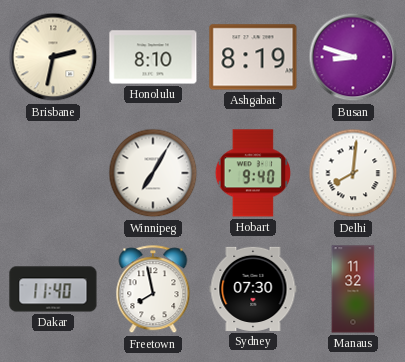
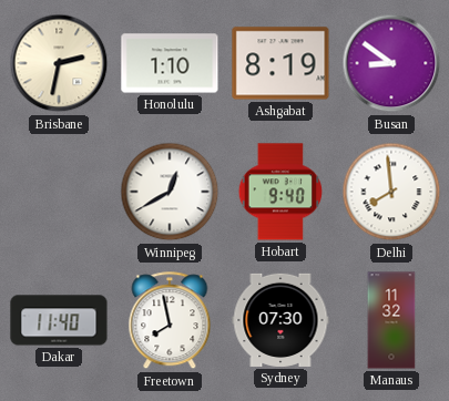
Honolulu: 8:10 -> 1:10 (170, 63)
Busan: 8:48 -> 8:51 (391, 63)
Winnipeg: 7:05 -> 12:40 (170, 192)
Delhi: 8:01 -> 7:59 (391, 192)
